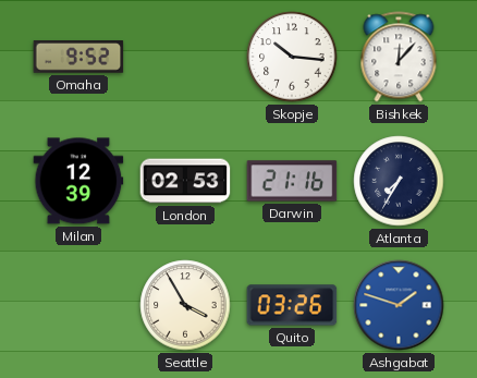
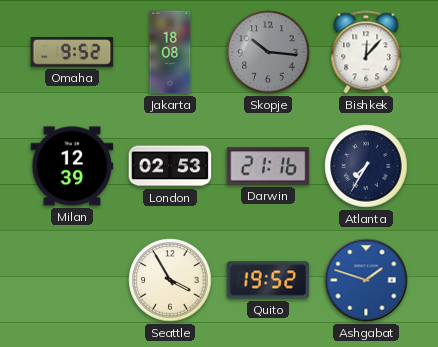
Jakarta: none -> 18:08 (170, 52)
Skopje dial: white -> grey (268, 52)
Quito: 03:26 -> 19:52 (268, 280)
